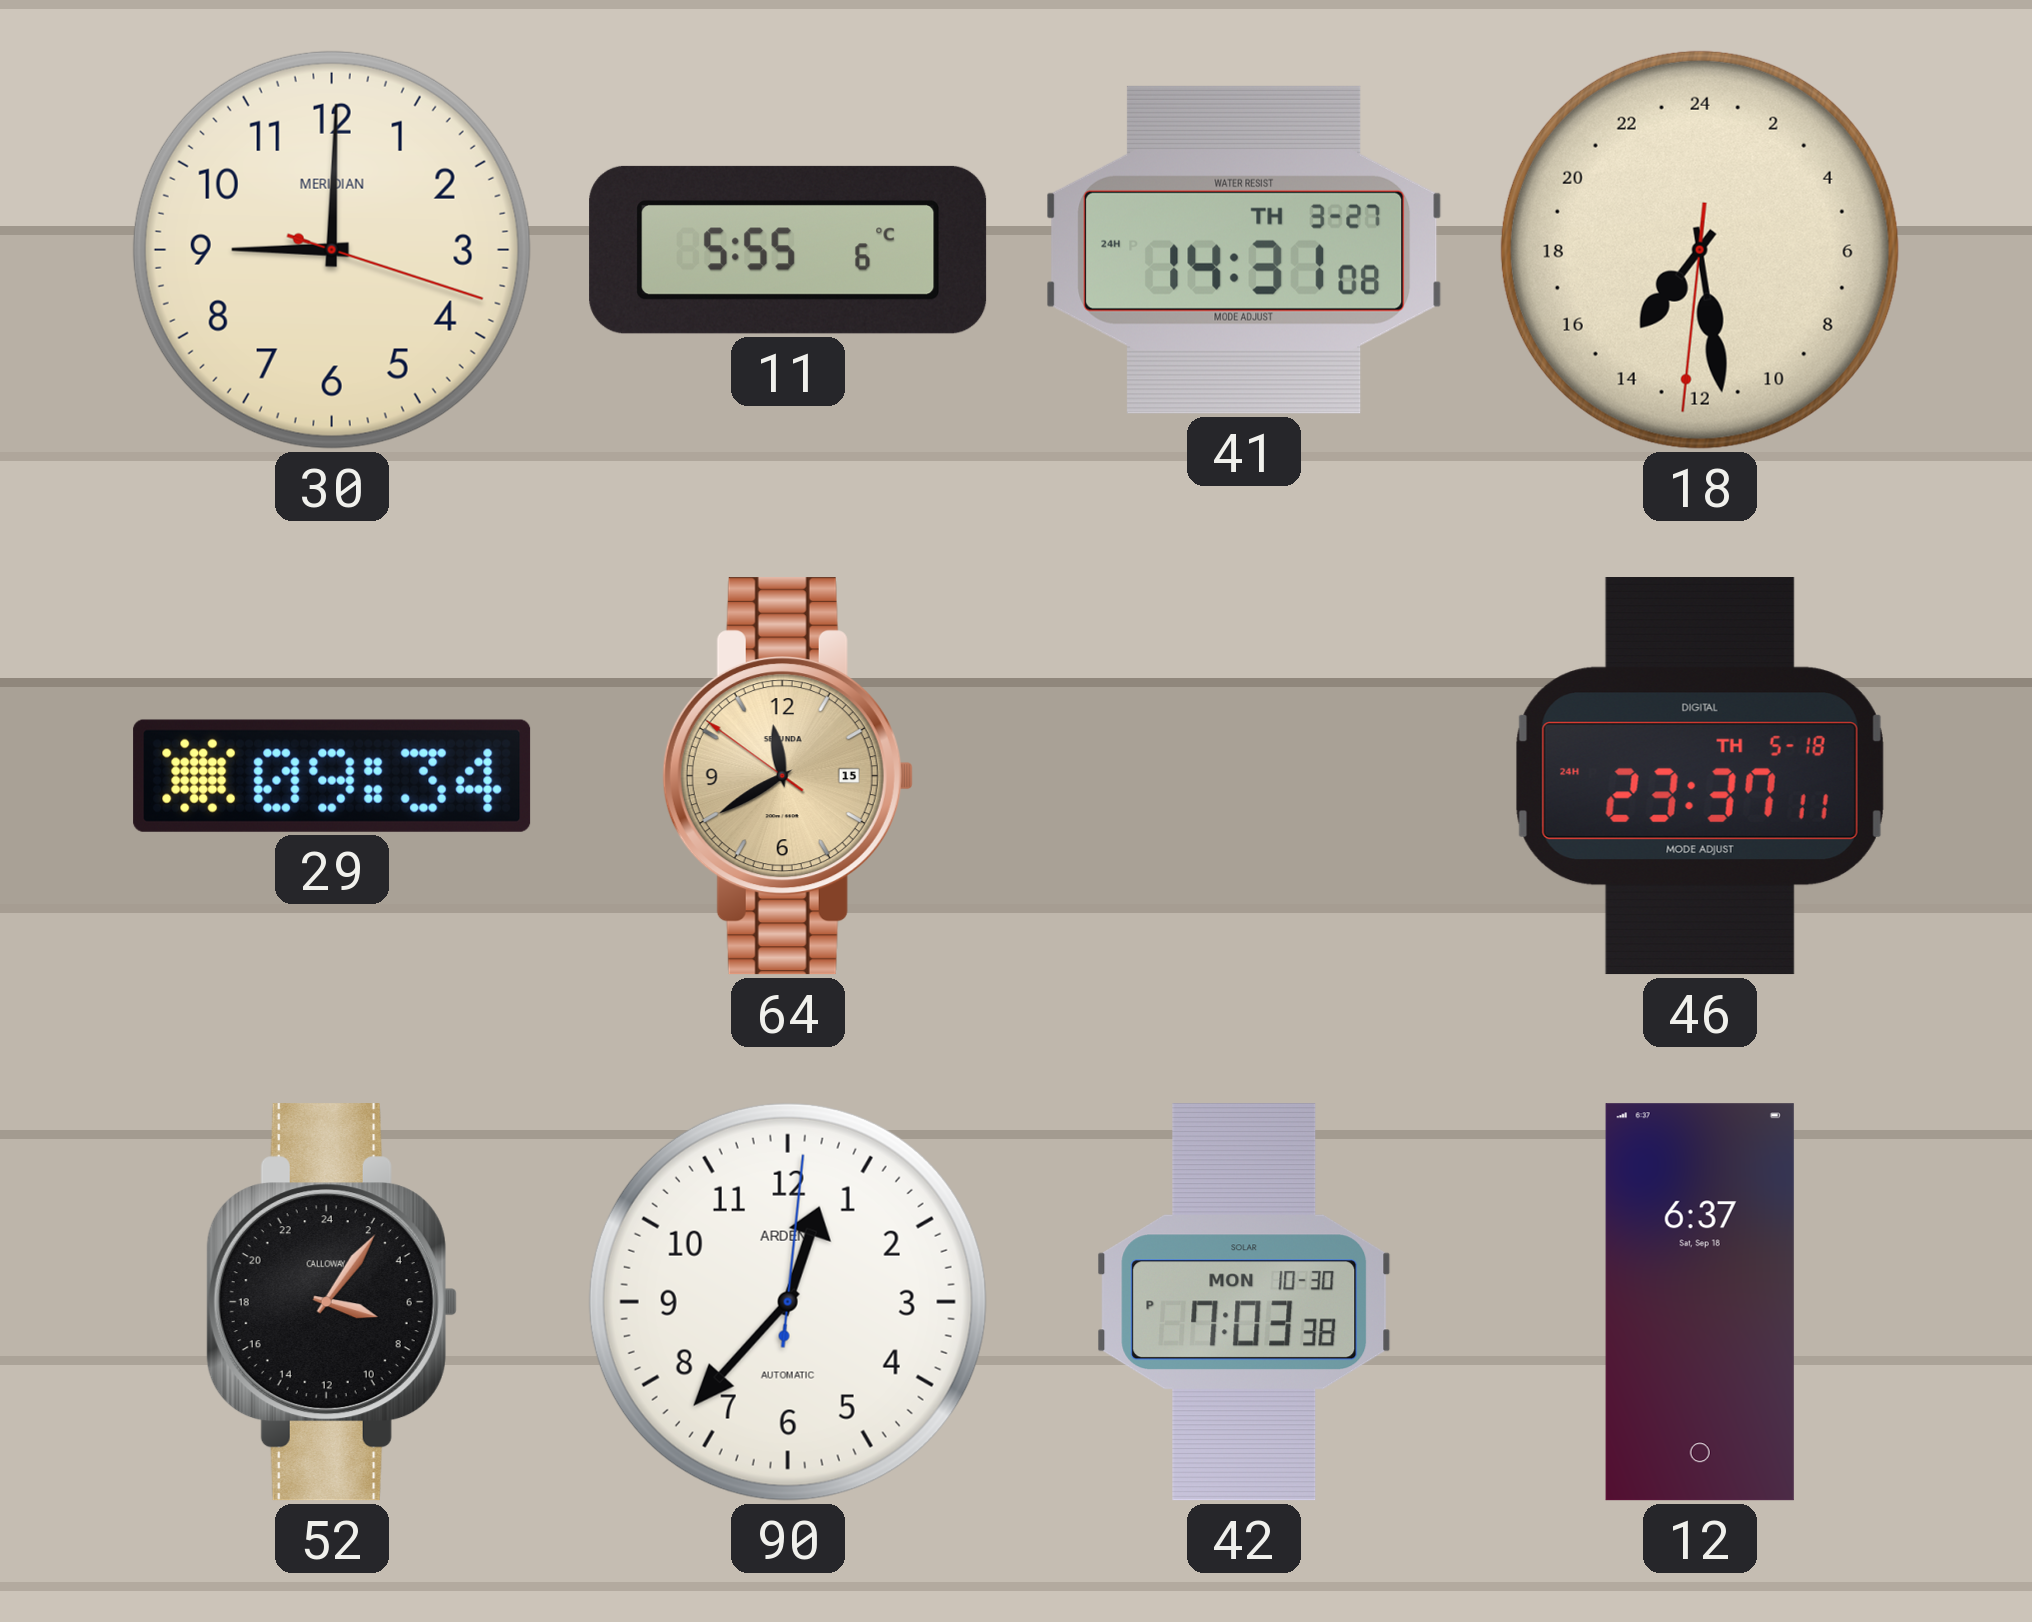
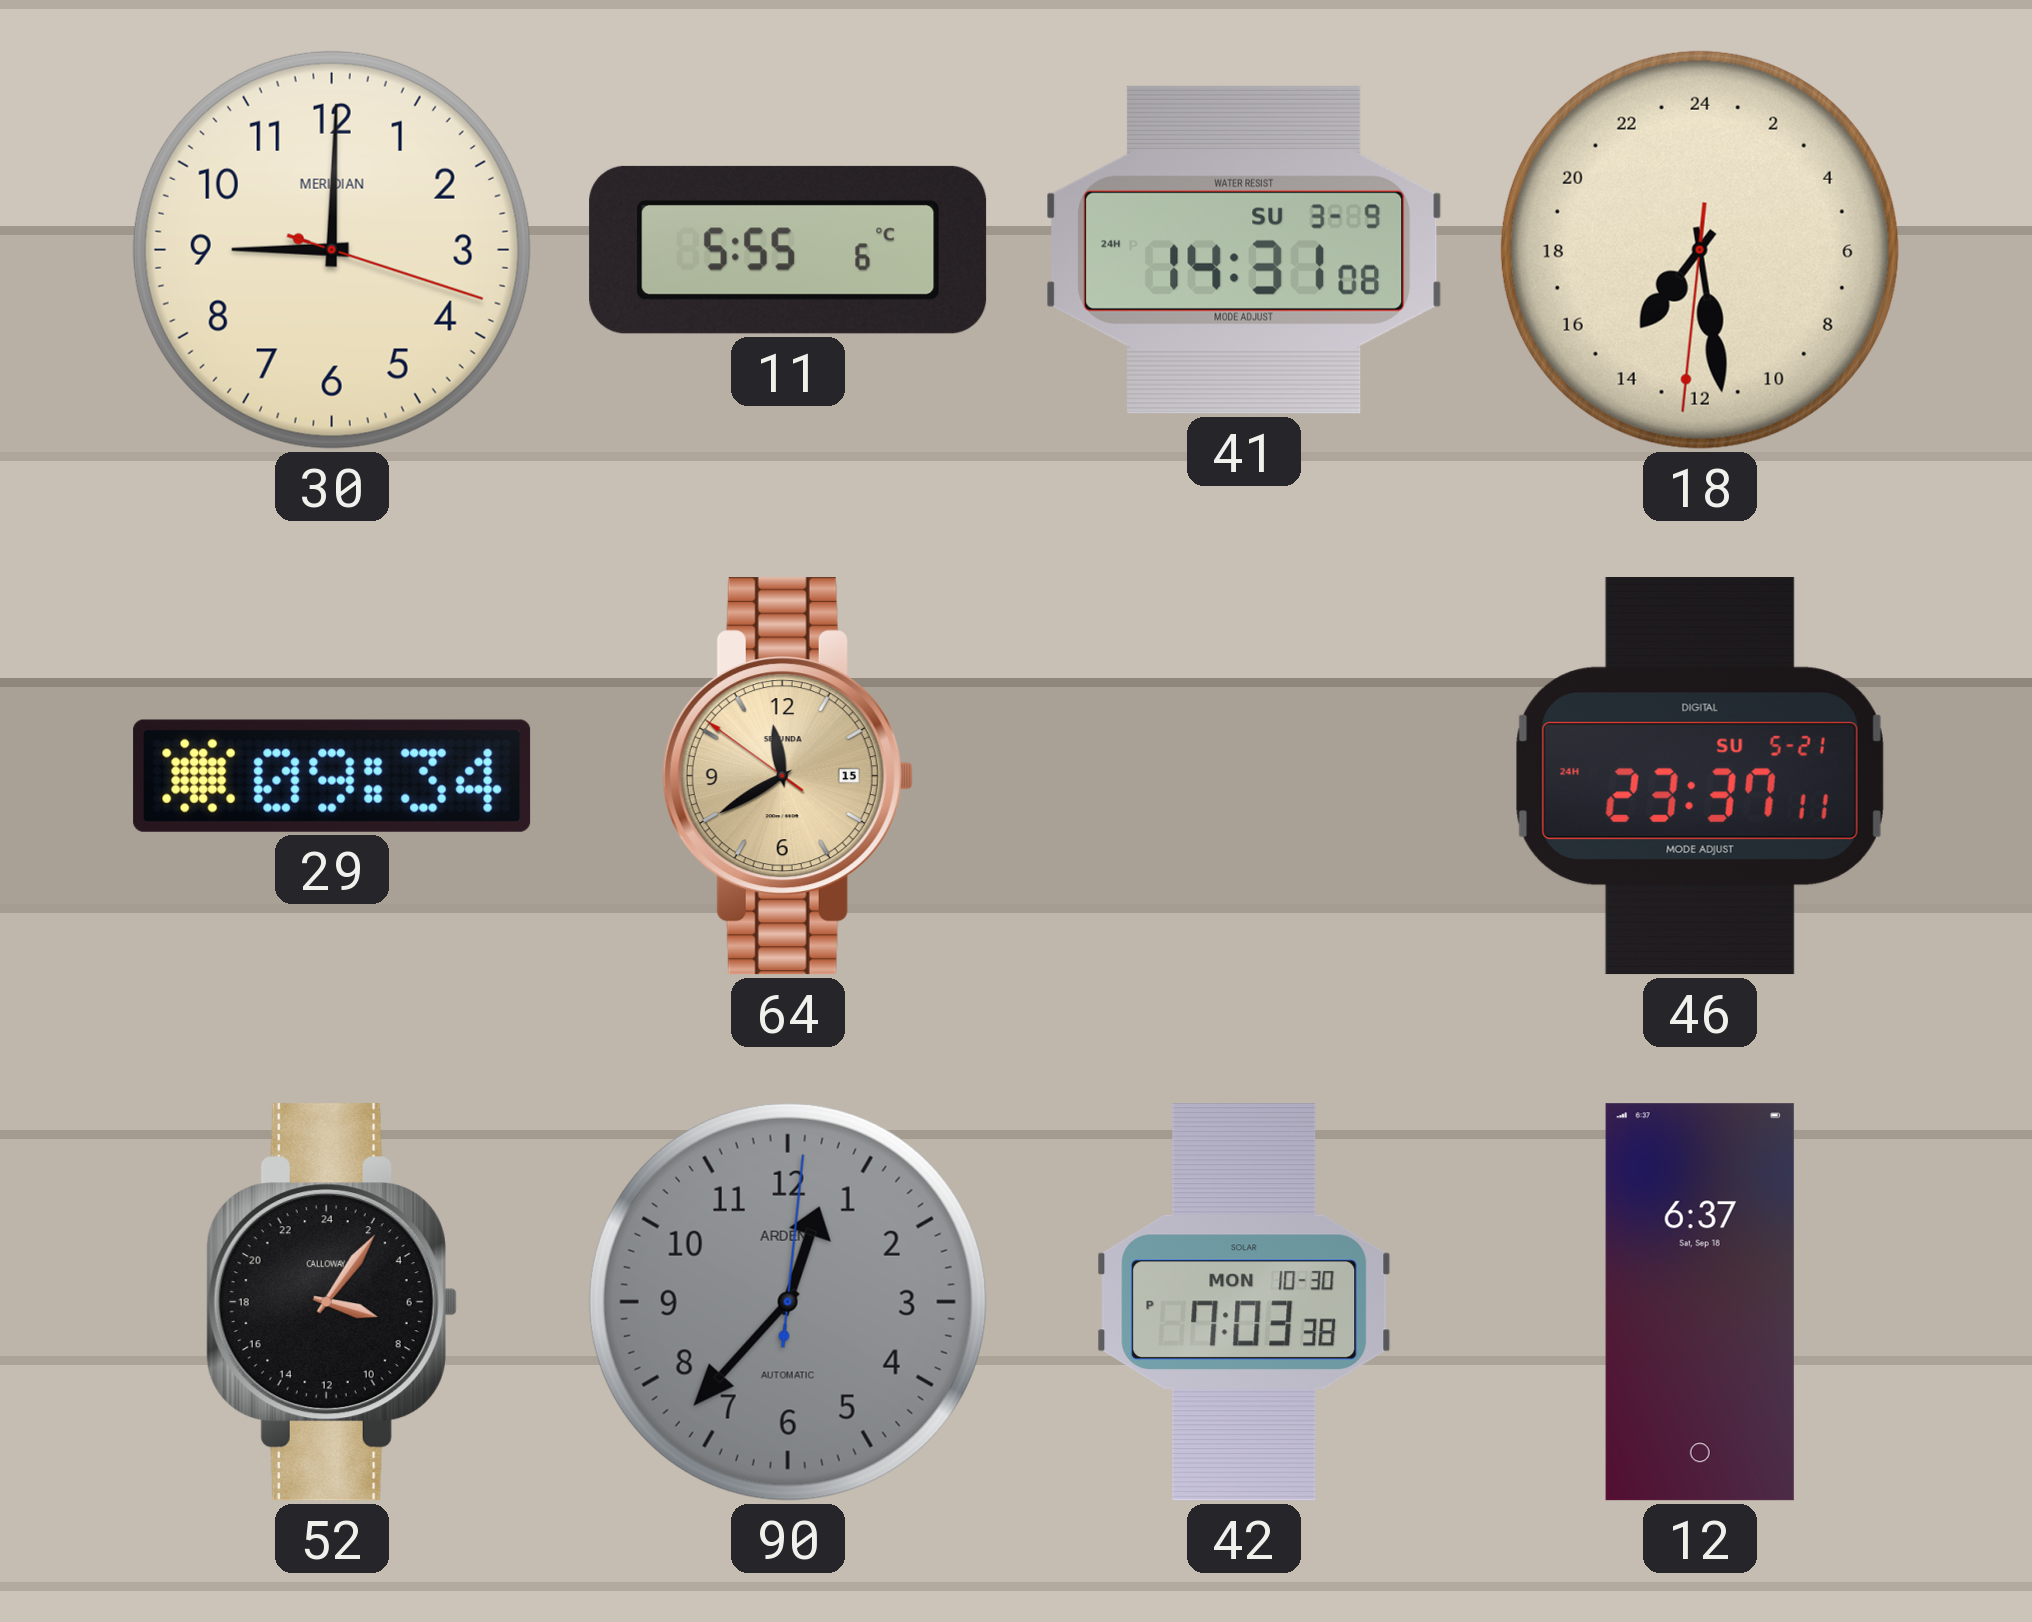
41 date: TH 3-27 -> SU 3-9 (1244, 250)
46 date: TH 5-18 -> SU 5-21 (1700, 776)
90 dial: white -> grey (788, 1302)
